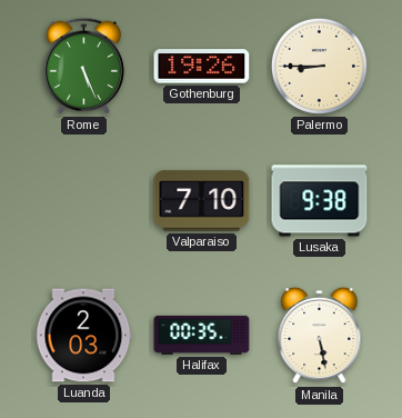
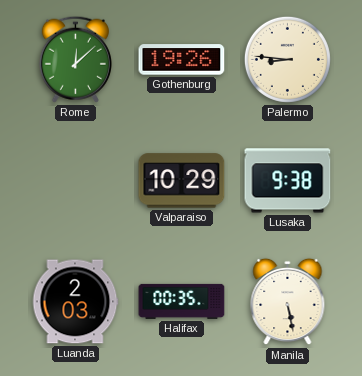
Rome: 5:26 -> 12:08 (75, 59)
Palermo: 8:45 -> 8:46 (287, 59)
Valparaiso: 7:10 -> 10:29 (182, 181)
